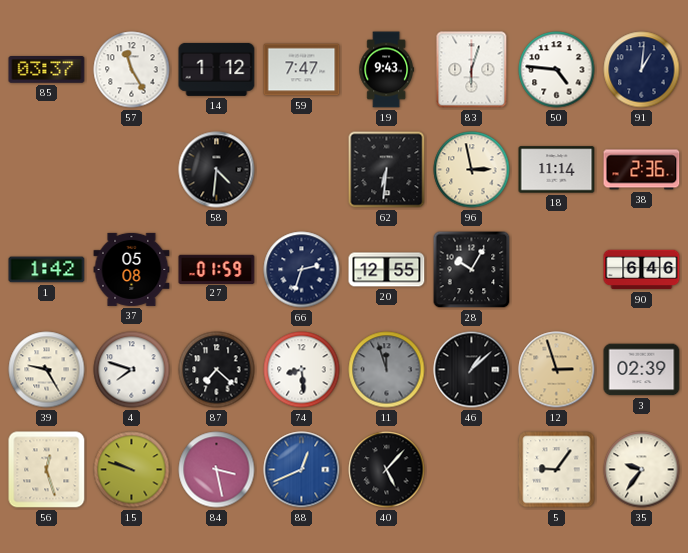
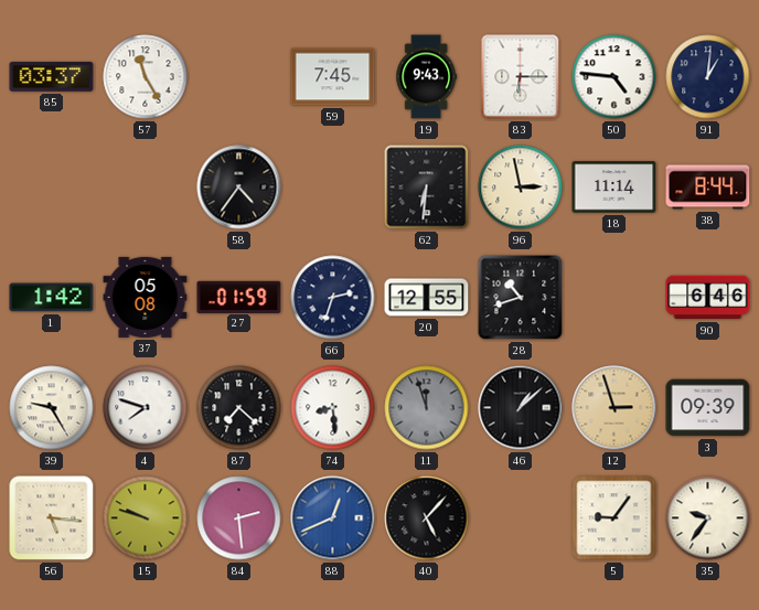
14: 1:12 -> none (217, 69)
59: 7:47 -> 7:45 (333, 77)
83: 6:03 -> 6:15 (521, 77)
58: 4:31 -> 4:36 (239, 188)
38: 2:36 -> 8:44 (708, 188)
28: 10:05 -> 10:42 (521, 298)
3: 02:39 -> 09:39 (708, 408)
56: 12:27 -> 5:16 (52, 518)
84: 3:28 -> 2:29 (239, 518)
